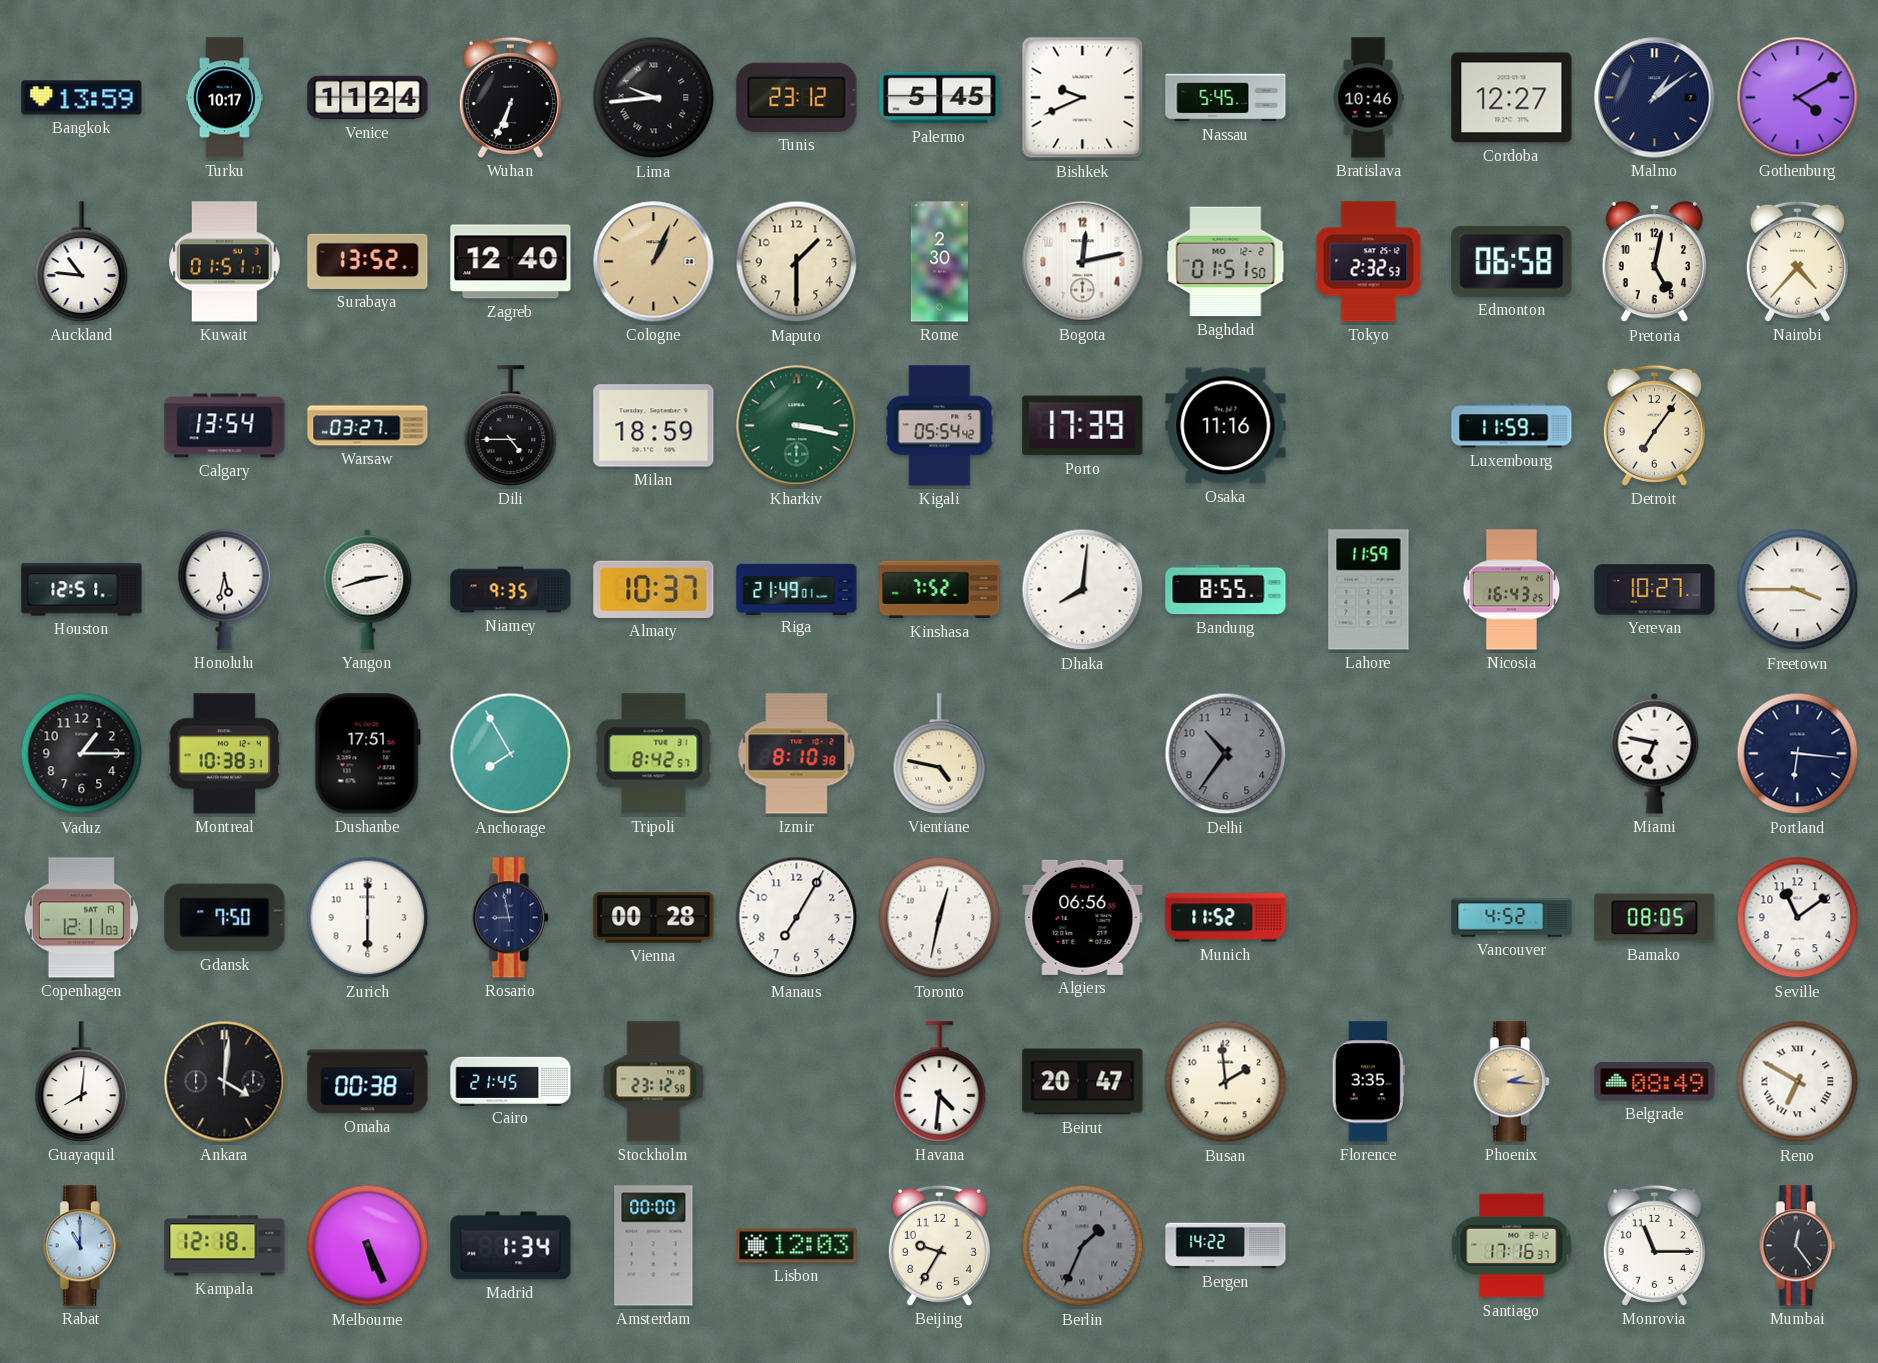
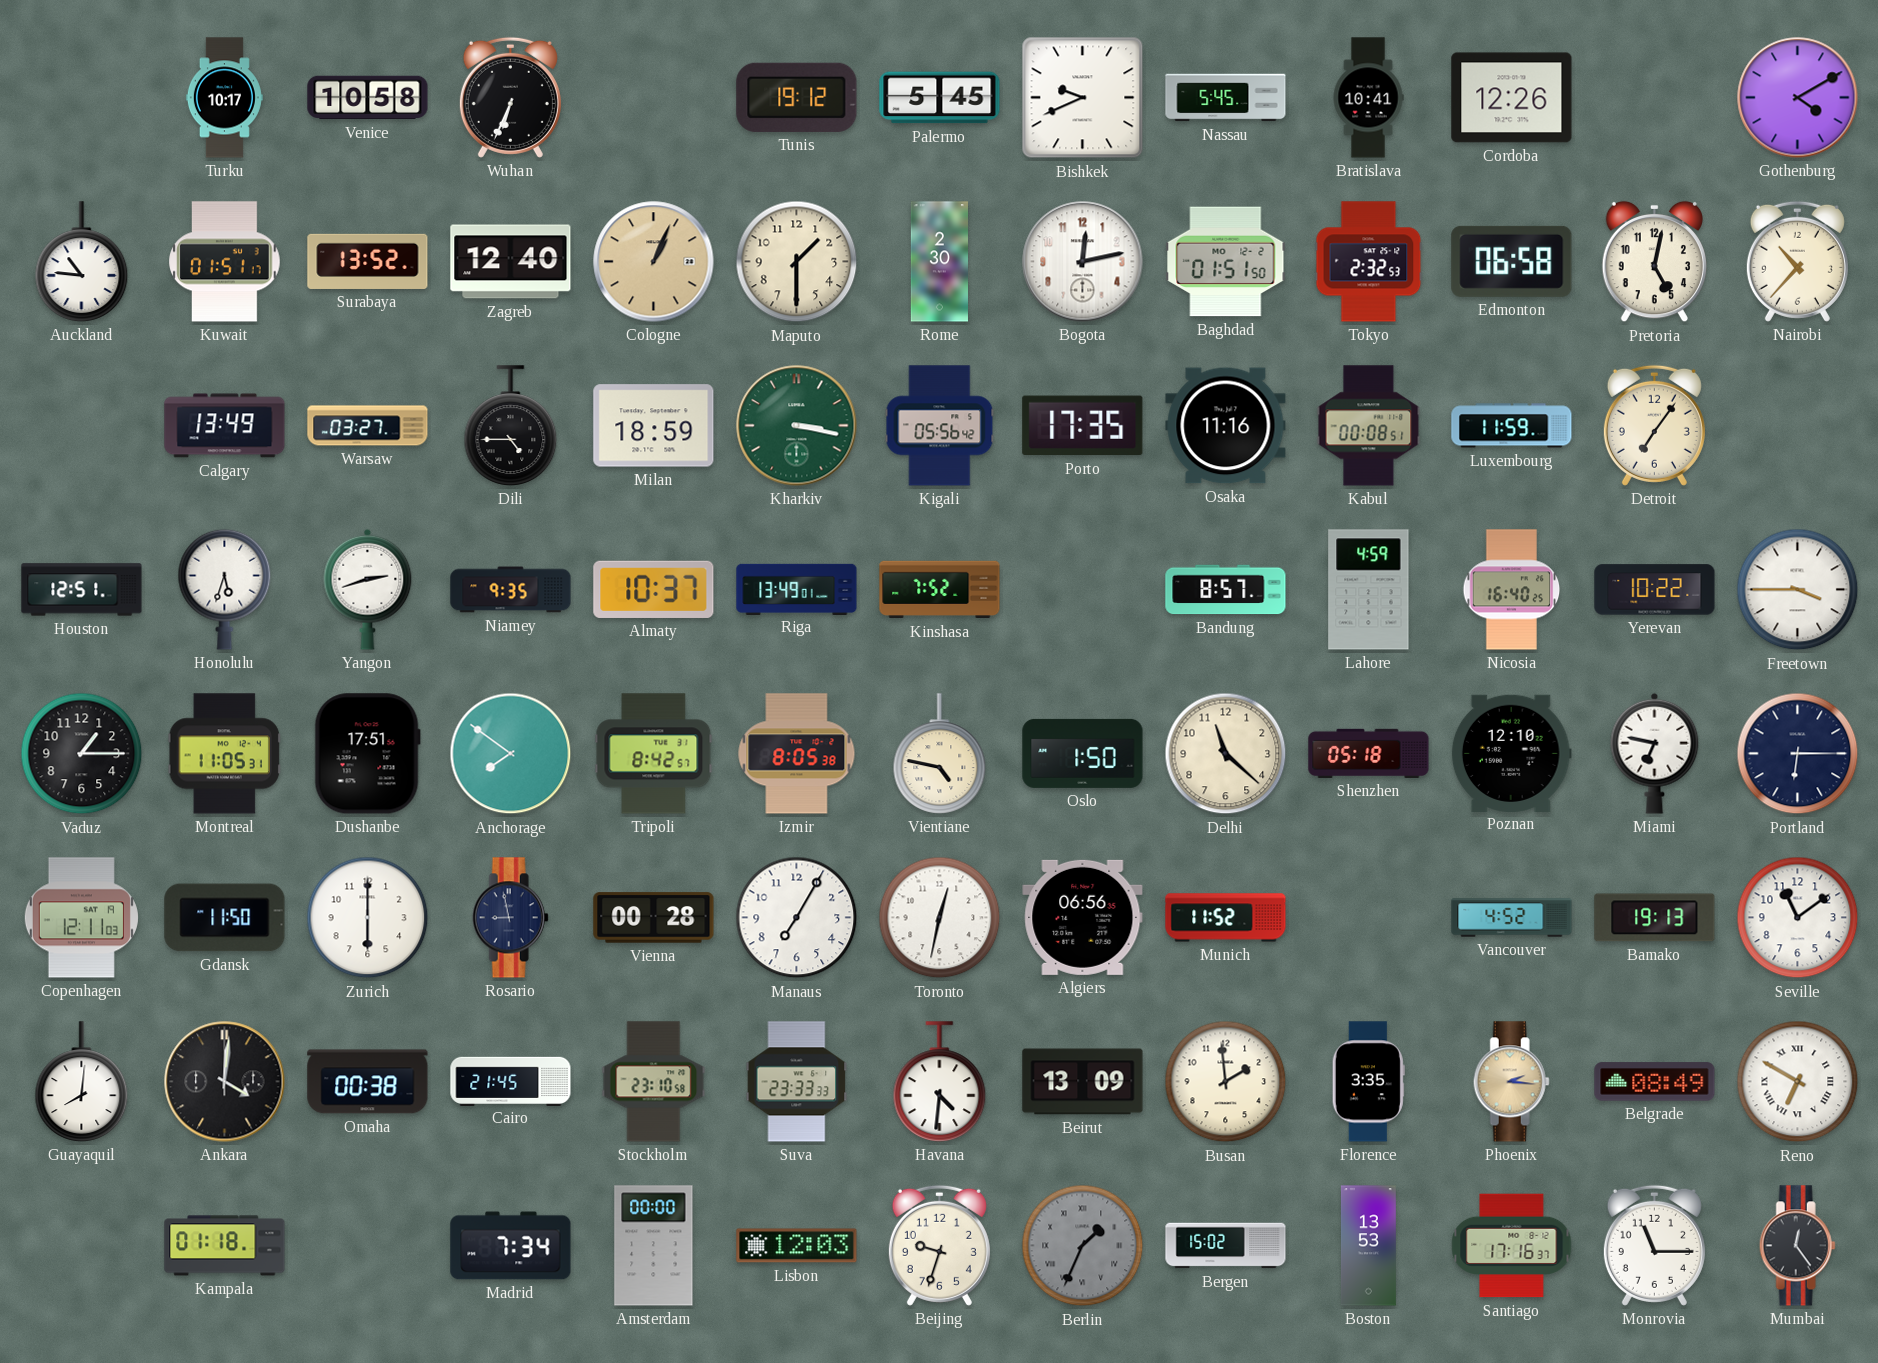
Bangkok: 13:59 -> none (82, 98)
Venice: 11:24 -> 10:58 (368, 98)
Lima: 9:44 -> none (654, 98)
Tunis: 23:12 -> 19:12 (797, 97)
Bratislava: 10:46 -> 10:41 (1368, 98)
Cordoba: 12:27 -> 12:26 (1512, 98)
Malmo: 1:09 -> none (1655, 98)
Nairobi: 4:37 -> 10:37 (1797, 261)
Calgary: 13:54 -> 13:49 (225, 426)
Kigali: 05:54 -> 05:56 (940, 426)
Porto: 17:39 -> 17:35 (1083, 426)
Kabul: none -> 00:08 (1369, 426)
Honolulu: 5:32 -> 5:33 (225, 589)
Riga: 21:49 -> 13:49 (797, 589)
Dhaka: 8:01 -> none (1083, 590)
Bandung: 8:55 -> 8:57 (1226, 590)
Lahore: 11:59 -> 4:59 (1369, 590)
Nicosia: 16:43 -> 16:40 (1512, 590)
Yerevan: 10:27 -> 10:22 (1655, 590)
Montreal: 10:38 -> 11:05 (224, 754)
Anchorage: 7:55 -> 7:51 (511, 754)
Izmir: 8:10 -> 8:05 (797, 754)
Oslo: none -> 1:50 (1083, 753)
Delhi: 10:36 -> 11:22 (1226, 754)
Delhi dial: grey -> cream (1226, 754)
Shenzhen: none -> 05:18 (1369, 753)
Poznan: none -> 12:10 (1511, 753)
Portland: 6:16 -> 6:15 (1798, 754)
Gdansk: 7:50 -> 11:50 (225, 918)
Bamako: 08:05 -> 19:13 (1655, 918)
Stockholm: 23:12 -> 23:10 (654, 1082)
Suva: none -> 23:33 (797, 1082)
Beirut: 20:47 -> 13:09 (1083, 1082)
Rabat: 11:00 -> none (81, 1246)
Kampala: 12:18 -> 01:18 (225, 1246)
Melbourne: 5:26 -> none (368, 1246)
Madrid: 1:34 -> 7:34 (511, 1246)
Beijing: 9:35 -> 9:33 (939, 1245)
Bergen: 14:22 -> 15:02 (1226, 1246)
Boston: none -> 13:53 (1368, 1246)
